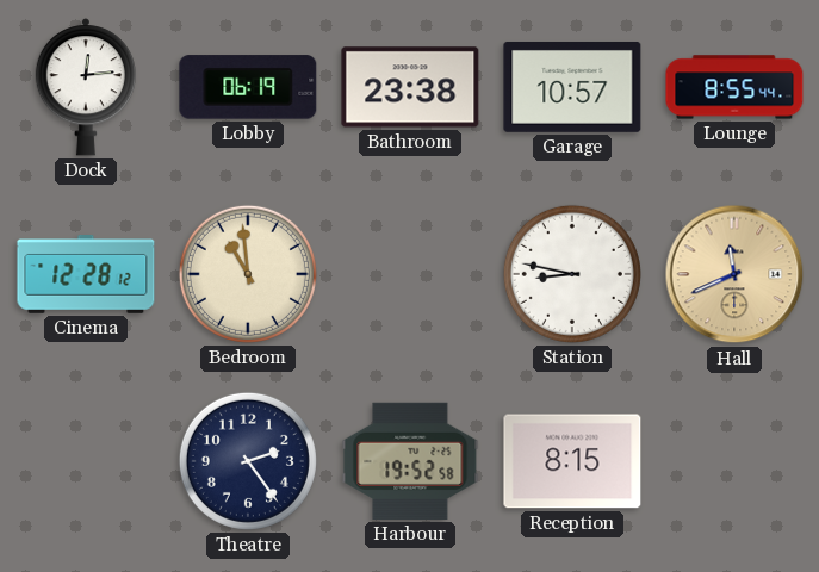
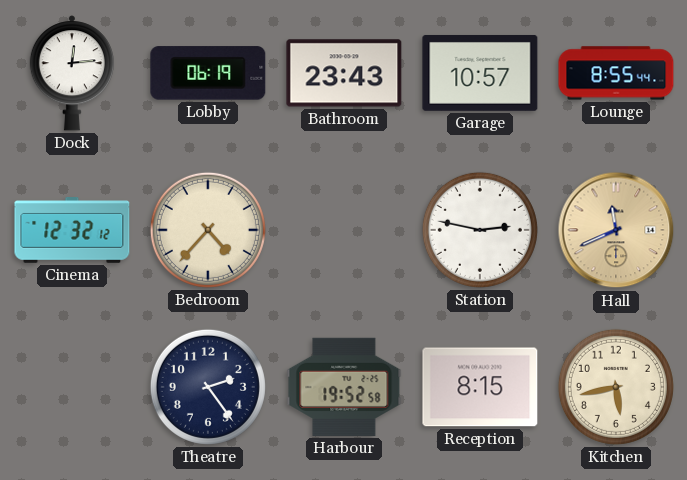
Bathroom: 23:38 -> 23:43 (344, 73)
Cinema: 12:28 -> 12:32 (72, 231)
Bedroom: 10:59 -> 4:37 (208, 230)
Station: 8:47 -> 2:47 (480, 230)
Kitchen: none -> 5:43 (616, 387)
